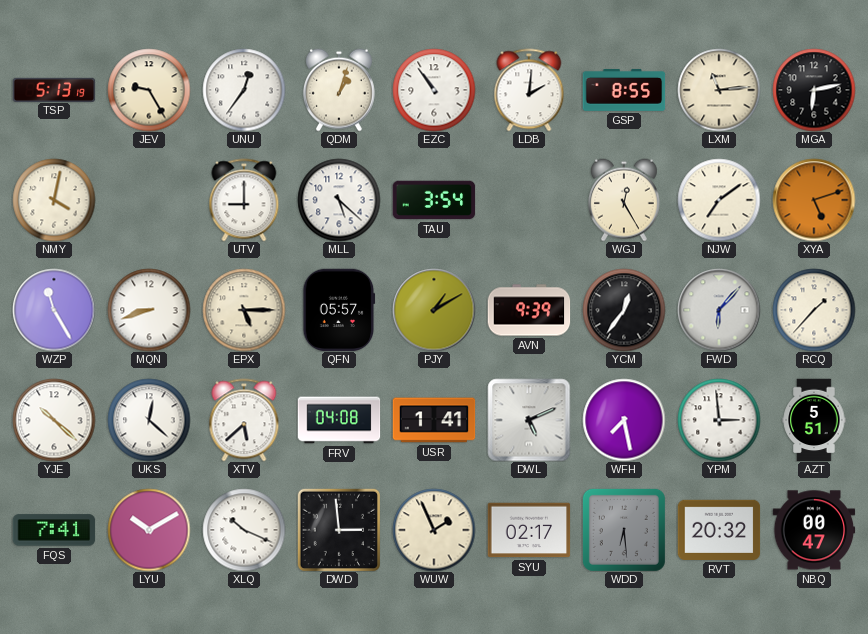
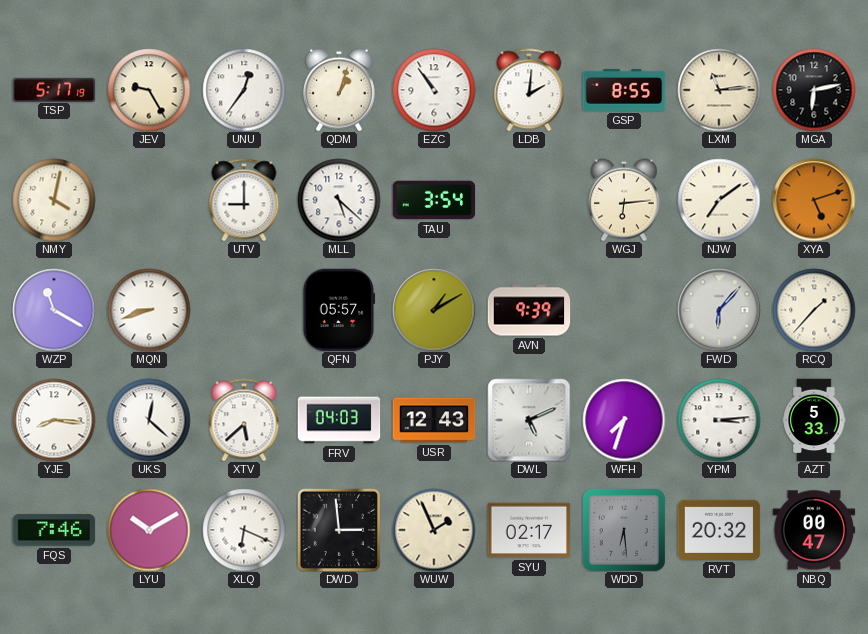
TSP: 5:13 -> 5:17 (54, 89)
WGJ: 12:25 -> 6:14 (624, 200)
WZP: 11:25 -> 11:20 (54, 310)
EPX: 5:15 -> none (244, 310)
YCM: 12:36 -> none (624, 310)
YJE: 10:22 -> 8:16 (54, 420)
FRV: 04:08 -> 04:03 (339, 420)
USR: 1:41 -> 12:43 (434, 420)
WFH: 7:28 -> 7:33 (624, 420)
YPM: 2:59 -> 3:14 (719, 420)
AZT: 5:51 -> 5:33 (814, 420)
FQS: 7:41 -> 7:46 (54, 530)
XLQ: 10:19 -> 6:19 (244, 530)
